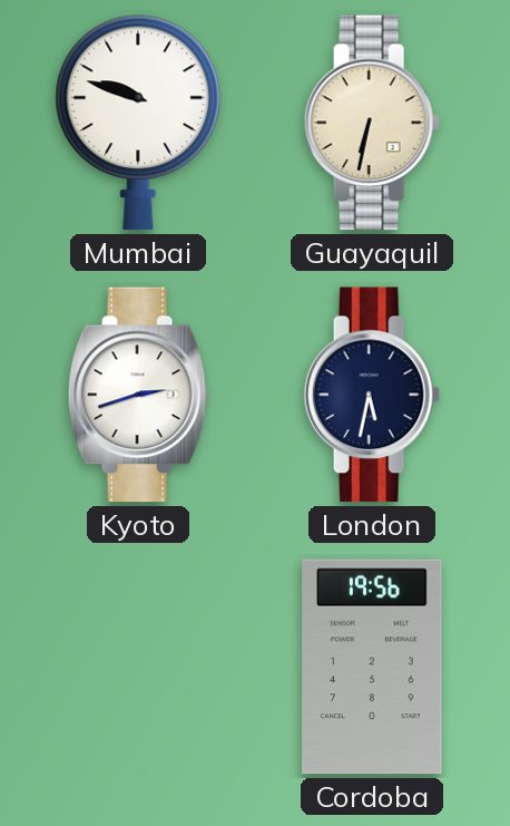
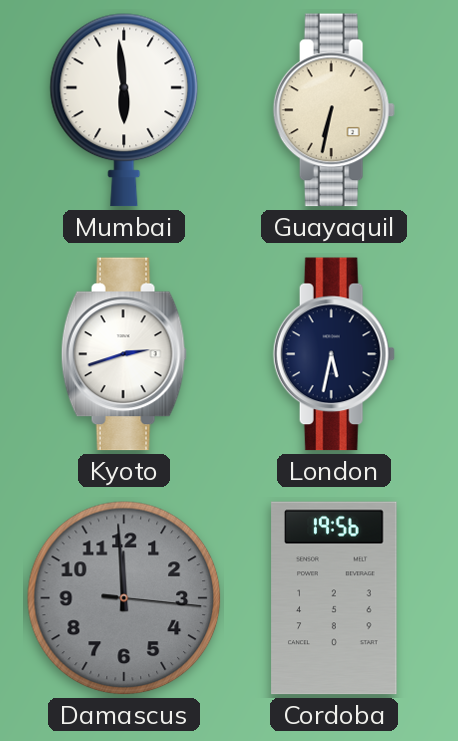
Mumbai: 9:48 -> 5:59 (124, 110)
Damascus: none -> 11:59 (124, 598)
